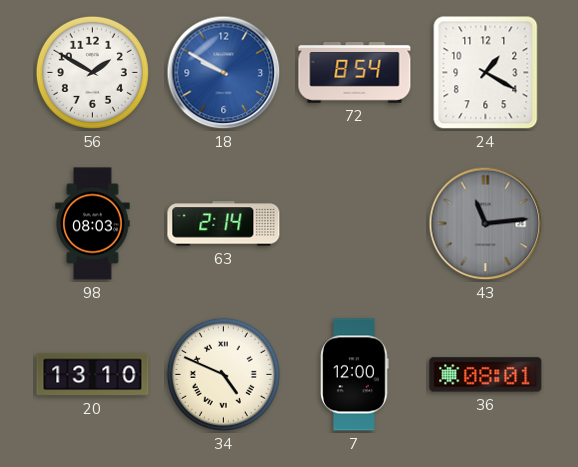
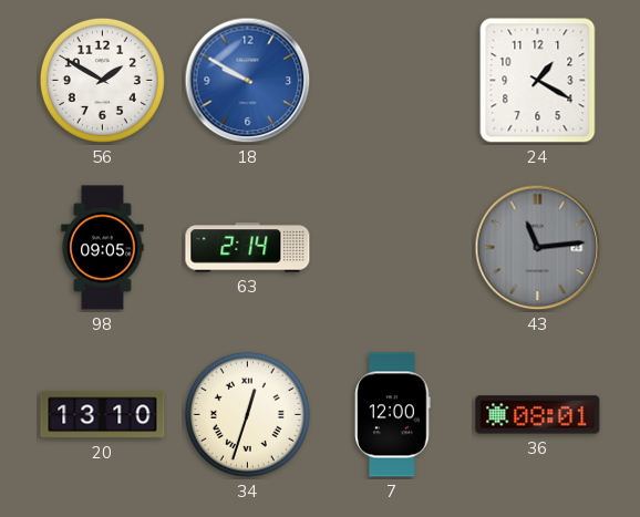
72: 8:54 -> none (355, 73)
98: 08:03 -> 09:05 (103, 248)
34: 4:49 -> 12:33 (247, 414)
